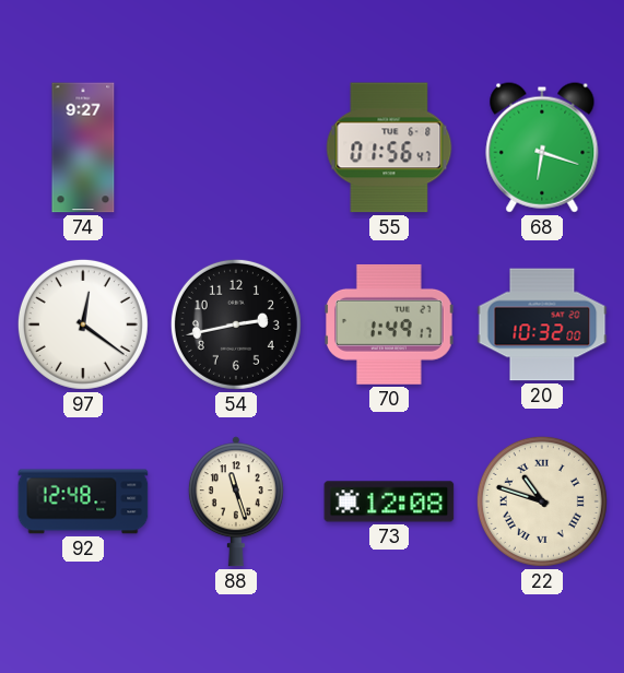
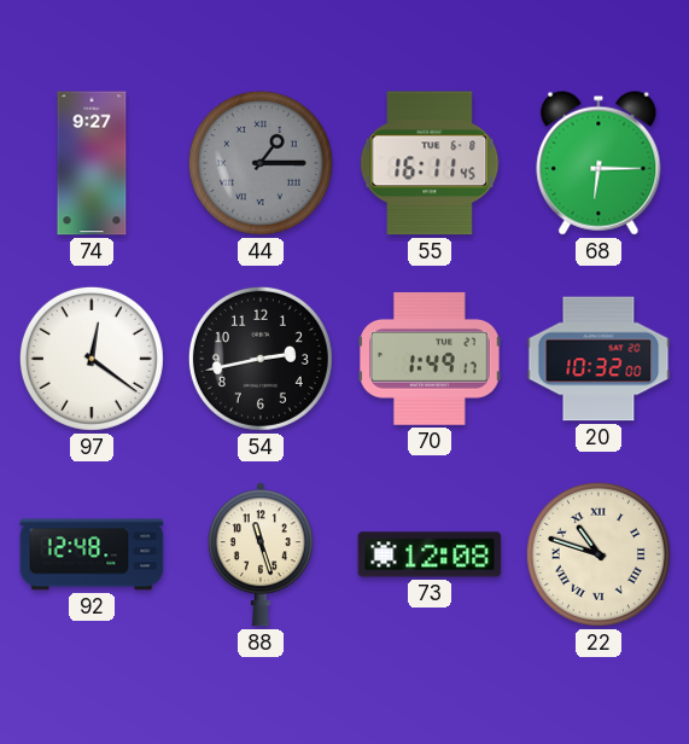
44: none -> 1:15 (261, 163)
55: 01:56 -> 16:11 (430, 163)
68: 6:18 -> 6:15 (599, 163)
